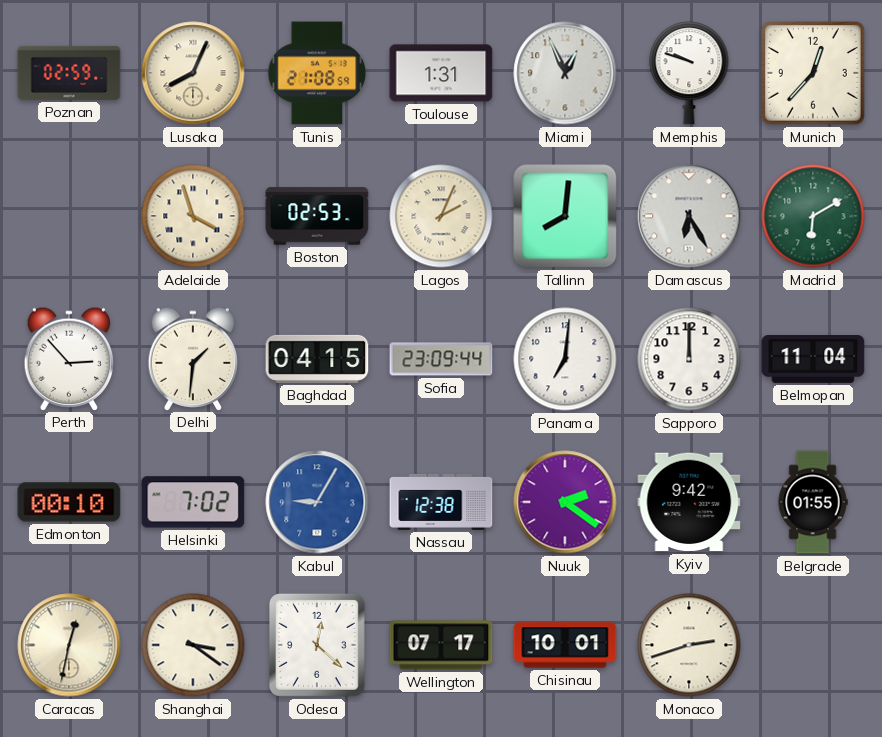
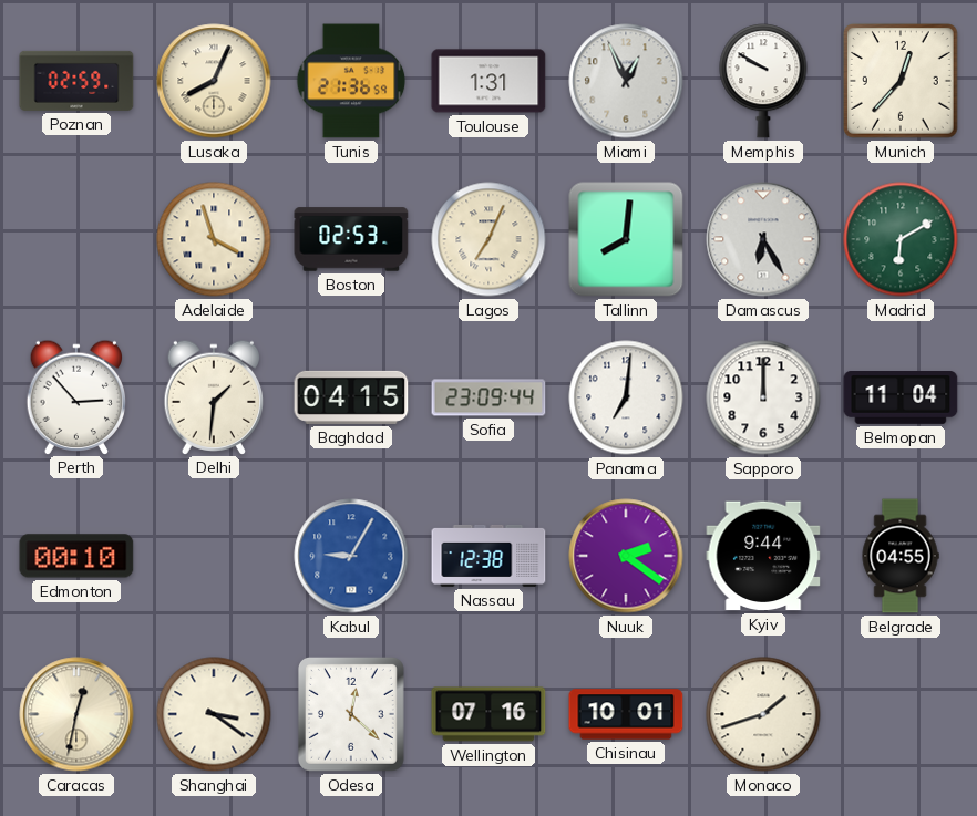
Tunis: 21:08 -> 21:36 (351, 81)
Memphis: 9:48 -> 9:50 (763, 81)
Lagos: 2:04 -> 7:04 (488, 239)
Helsinki: 7:02 -> none (193, 502)
Kyiv: 9:42 -> 9:44 (763, 556)
Belgrade: 01:55 -> 04:55 (901, 556)
Wellington: 07:17 -> 07:16 (488, 714)
Monaco: 2:42 -> 1:42 (763, 714)
